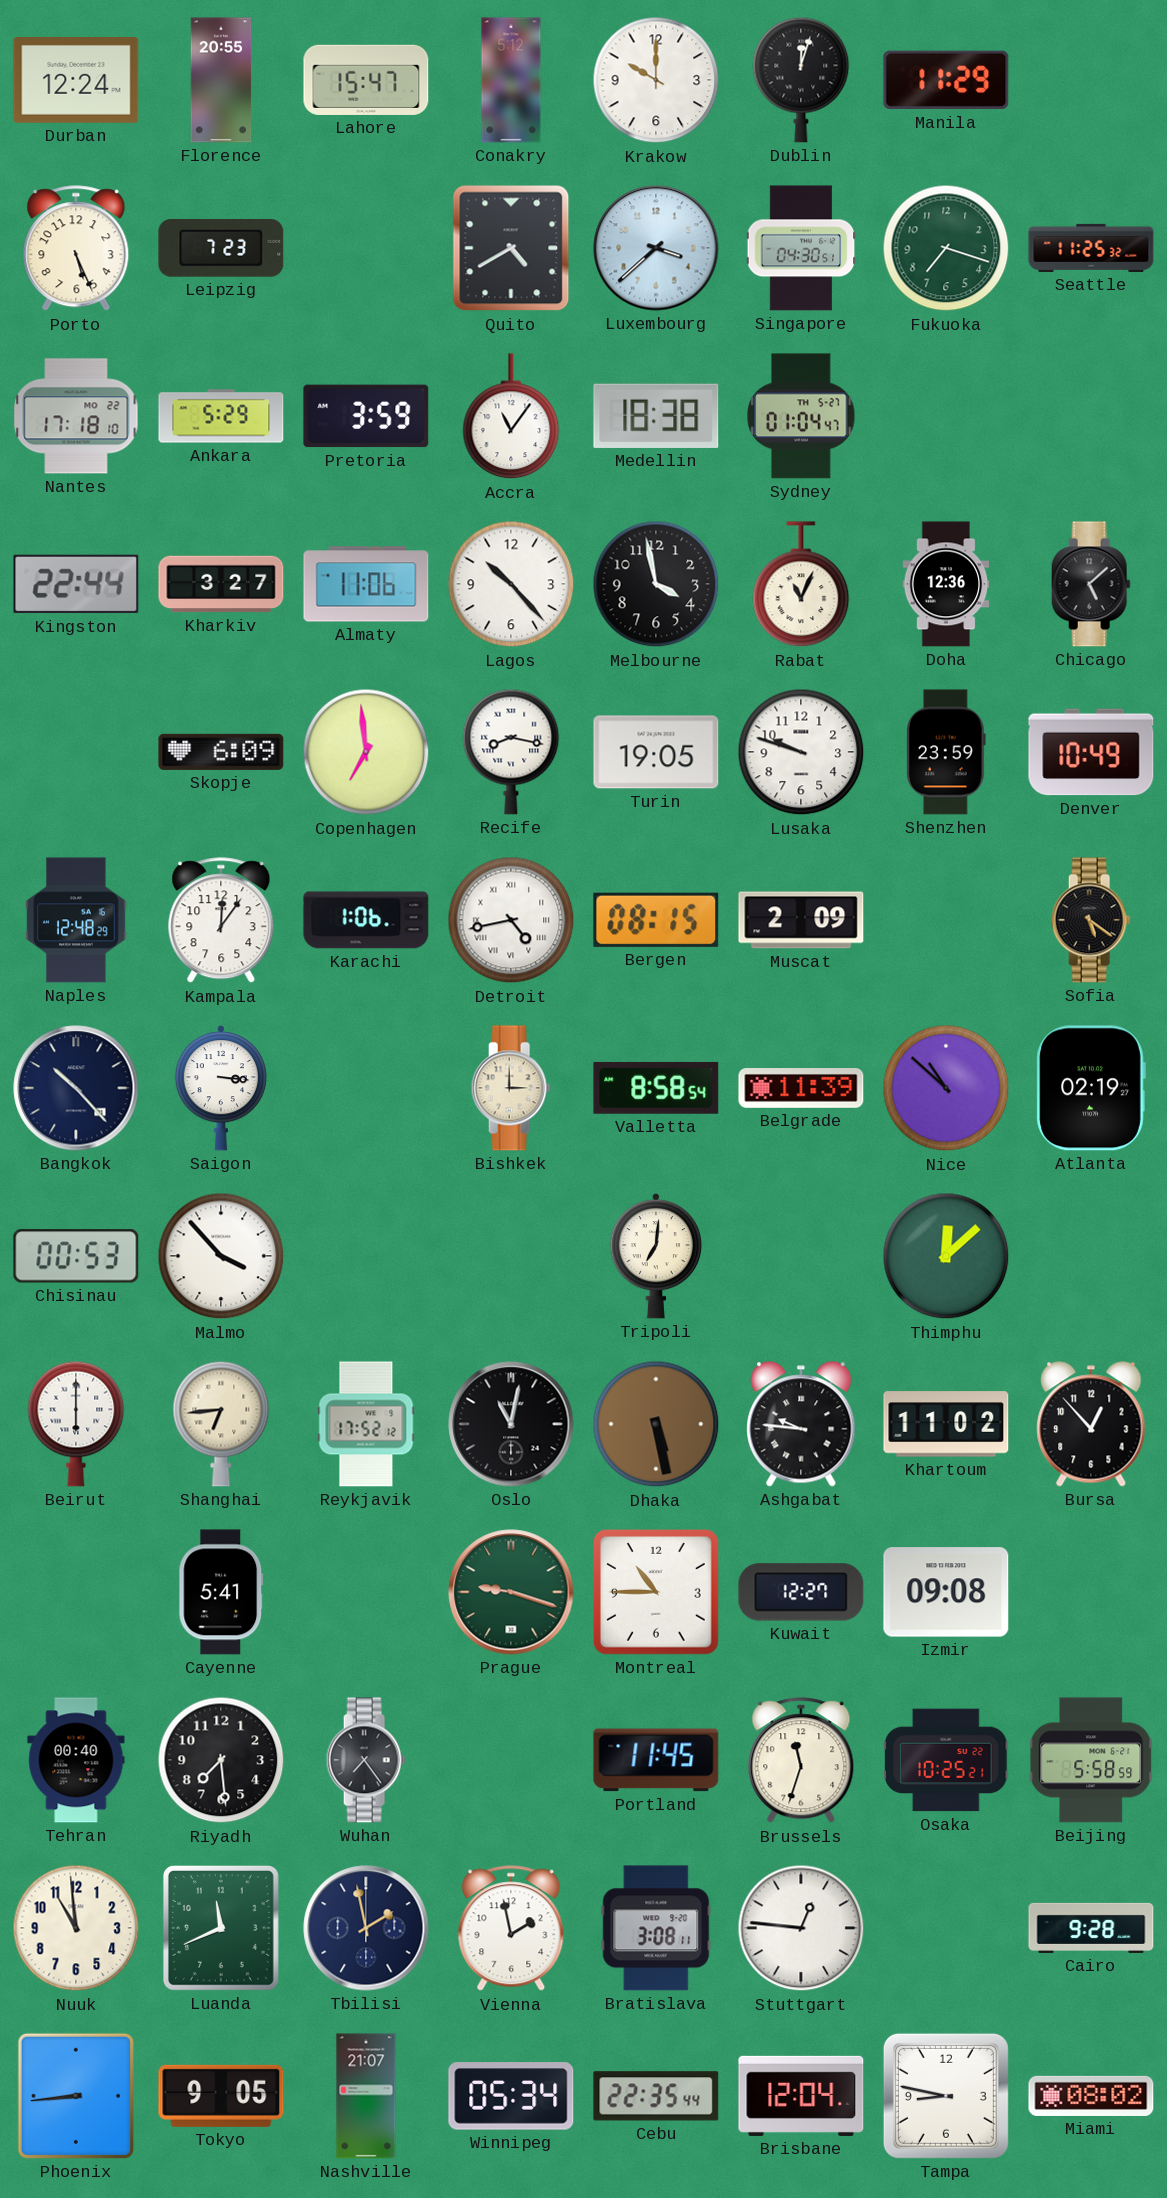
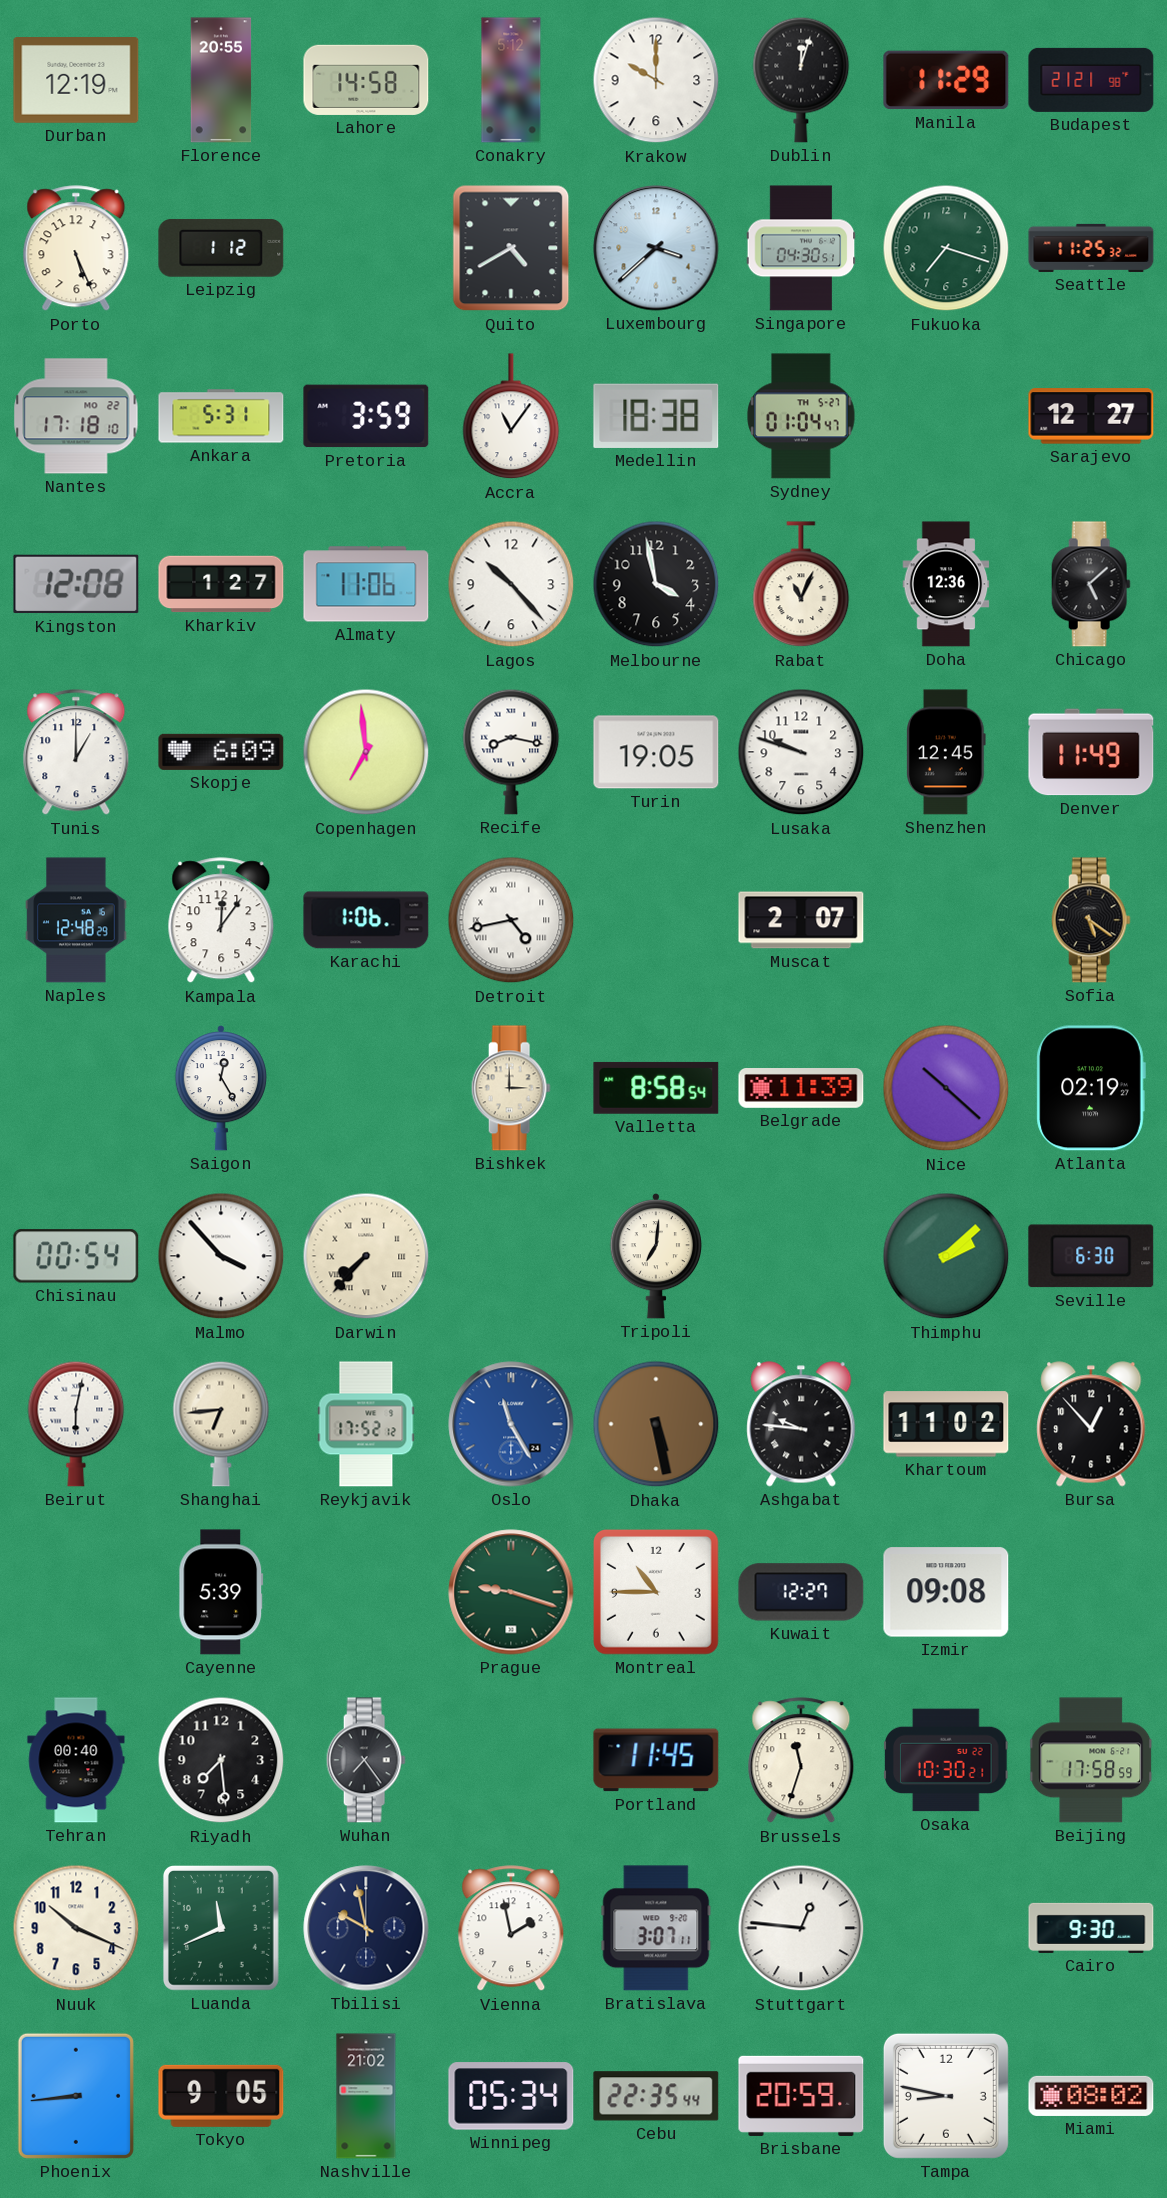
Durban: 12:24 -> 12:19 (76, 81)
Lahore: 15:47 -> 14:58 (366, 80)
Budapest: none -> 21:21 (1091, 80)
Leipzig: 7:23 -> 1:12 (221, 248)
Ankara: 5:29 -> 5:31 (221, 416)
Sarajevo: none -> 12:27 (1091, 416)
Kingston: 22:44 -> 12:08 (76, 584)
Kharkiv: 3:27 -> 1:27 (221, 584)
Tunis: none -> 1:00 (76, 753)
Shenzhen: 23:59 -> 12:45 (947, 752)
Denver: 10:49 -> 11:49 (1091, 752)
Bergen: 08:15 -> none (656, 920)
Muscat: 2:09 -> 2:07 (801, 920)
Bangkok: 10:23 -> none (76, 1088)
Saigon: 3:16 -> 12:25 (220, 1088)
Nice: 10:52 -> 10:22 (946, 1088)
Chisinau: 00:53 -> 00:54 (76, 1256)
Darwin: none -> 7:37 (366, 1256)
Thimphu: 12:08 -> 2:08 (946, 1256)
Seville: none -> 6:30 (1091, 1256)
Beirut: 6:00 -> 6:02 (76, 1424)
Oslo: 11:02 -> 11:25 (511, 1424)
Oslo dial: black -> blue (511, 1424)
Cayenne: 5:41 -> 5:39 (221, 1592)
Osaka: 10:25 -> 10:30 (947, 1760)
Beijing: 5:58 -> 17:58 (1092, 1760)
Nuuk: 10:59 -> 10:19 (76, 1928)
Tbilisi: 1:58 -> 9:58 (366, 1928)
Bratislava: 3:08 -> 3:07 (656, 1928)
Cairo: 9:28 -> 9:30 (1091, 1928)
Nashville: 21:07 -> 21:02 (366, 2096)
Brisbane: 12:04 -> 20:59 (801, 2096)
